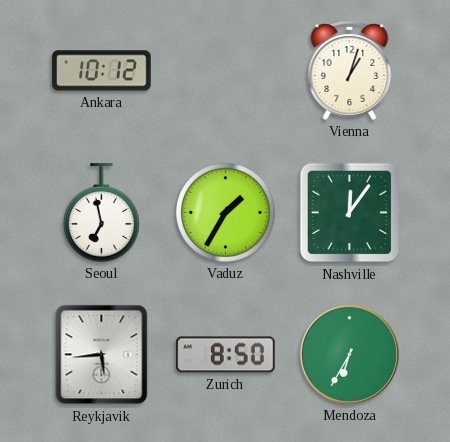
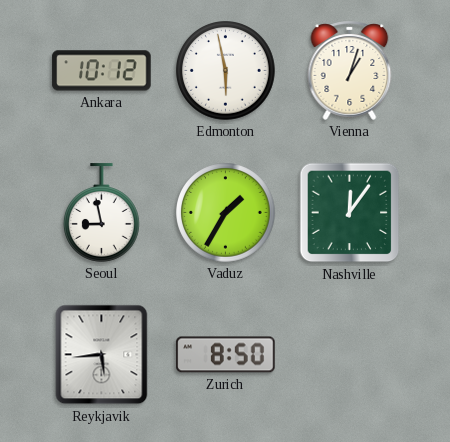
Edmonton: none -> 5:58 (226, 71)
Seoul: 6:58 -> 8:58 (101, 213)
Mendoza: 6:35 -> none (349, 354)
